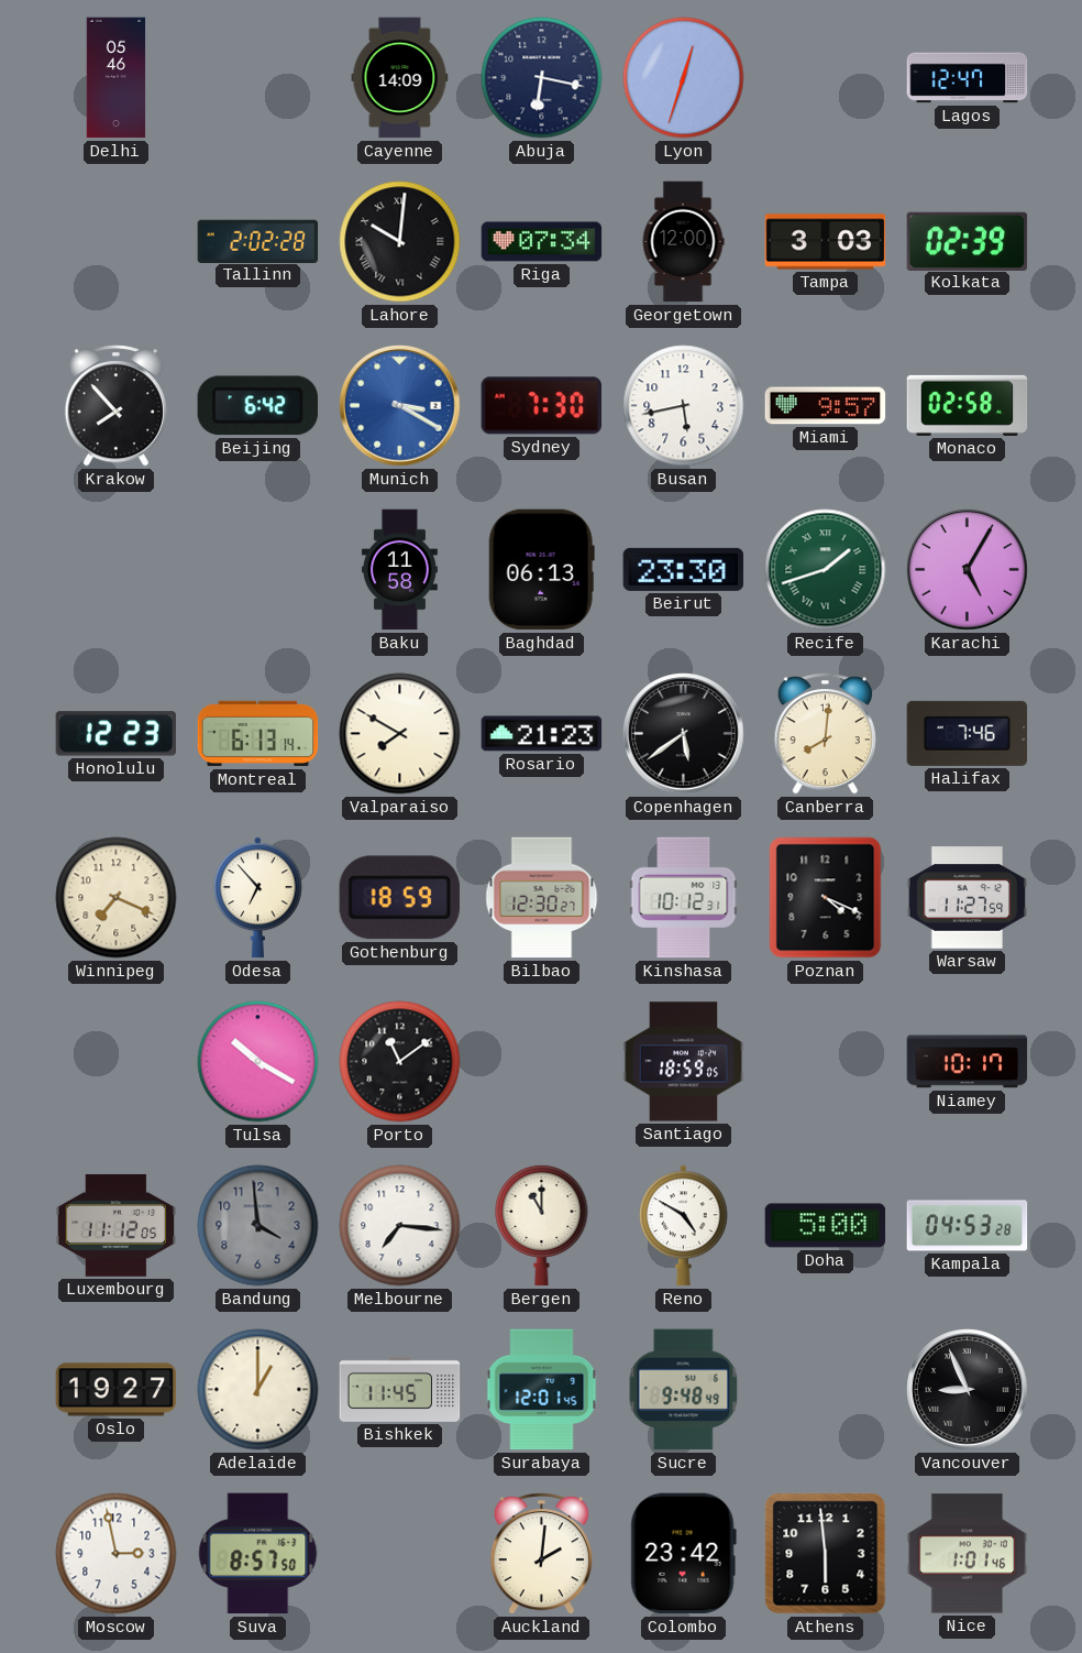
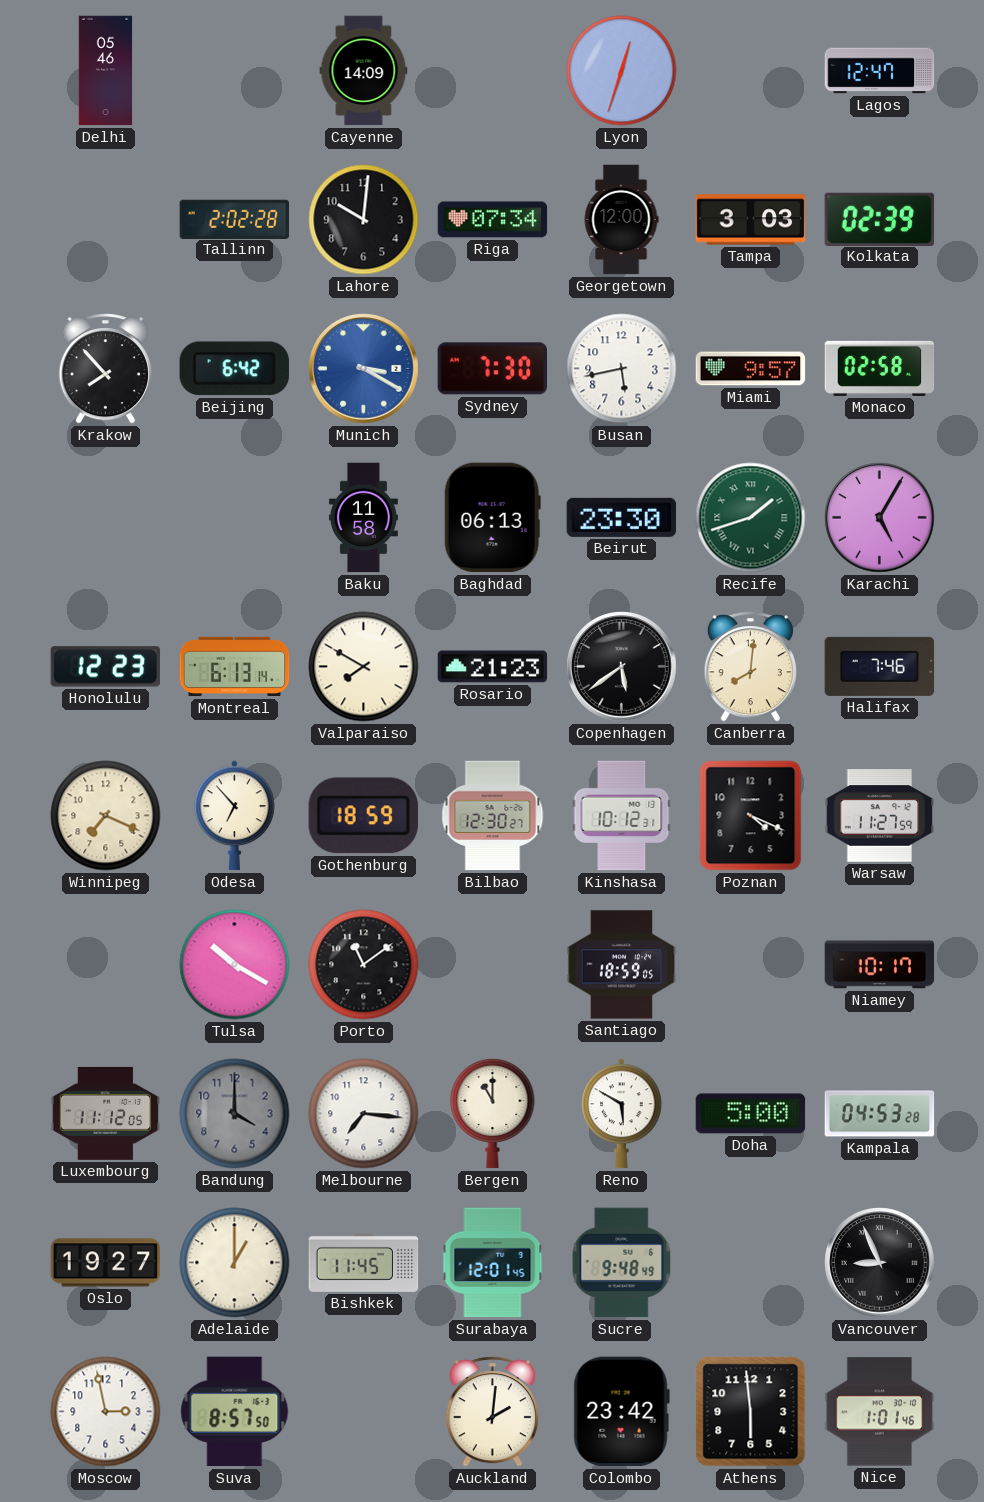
Abuja: 6:17 -> none (542, 78)
Lahore numerals: Roman -> Arabic (364, 220)
Bandung: 3:59 -> 4:00 (235, 1114)
Reno: 4:50 -> 5:50 (622, 1114)
